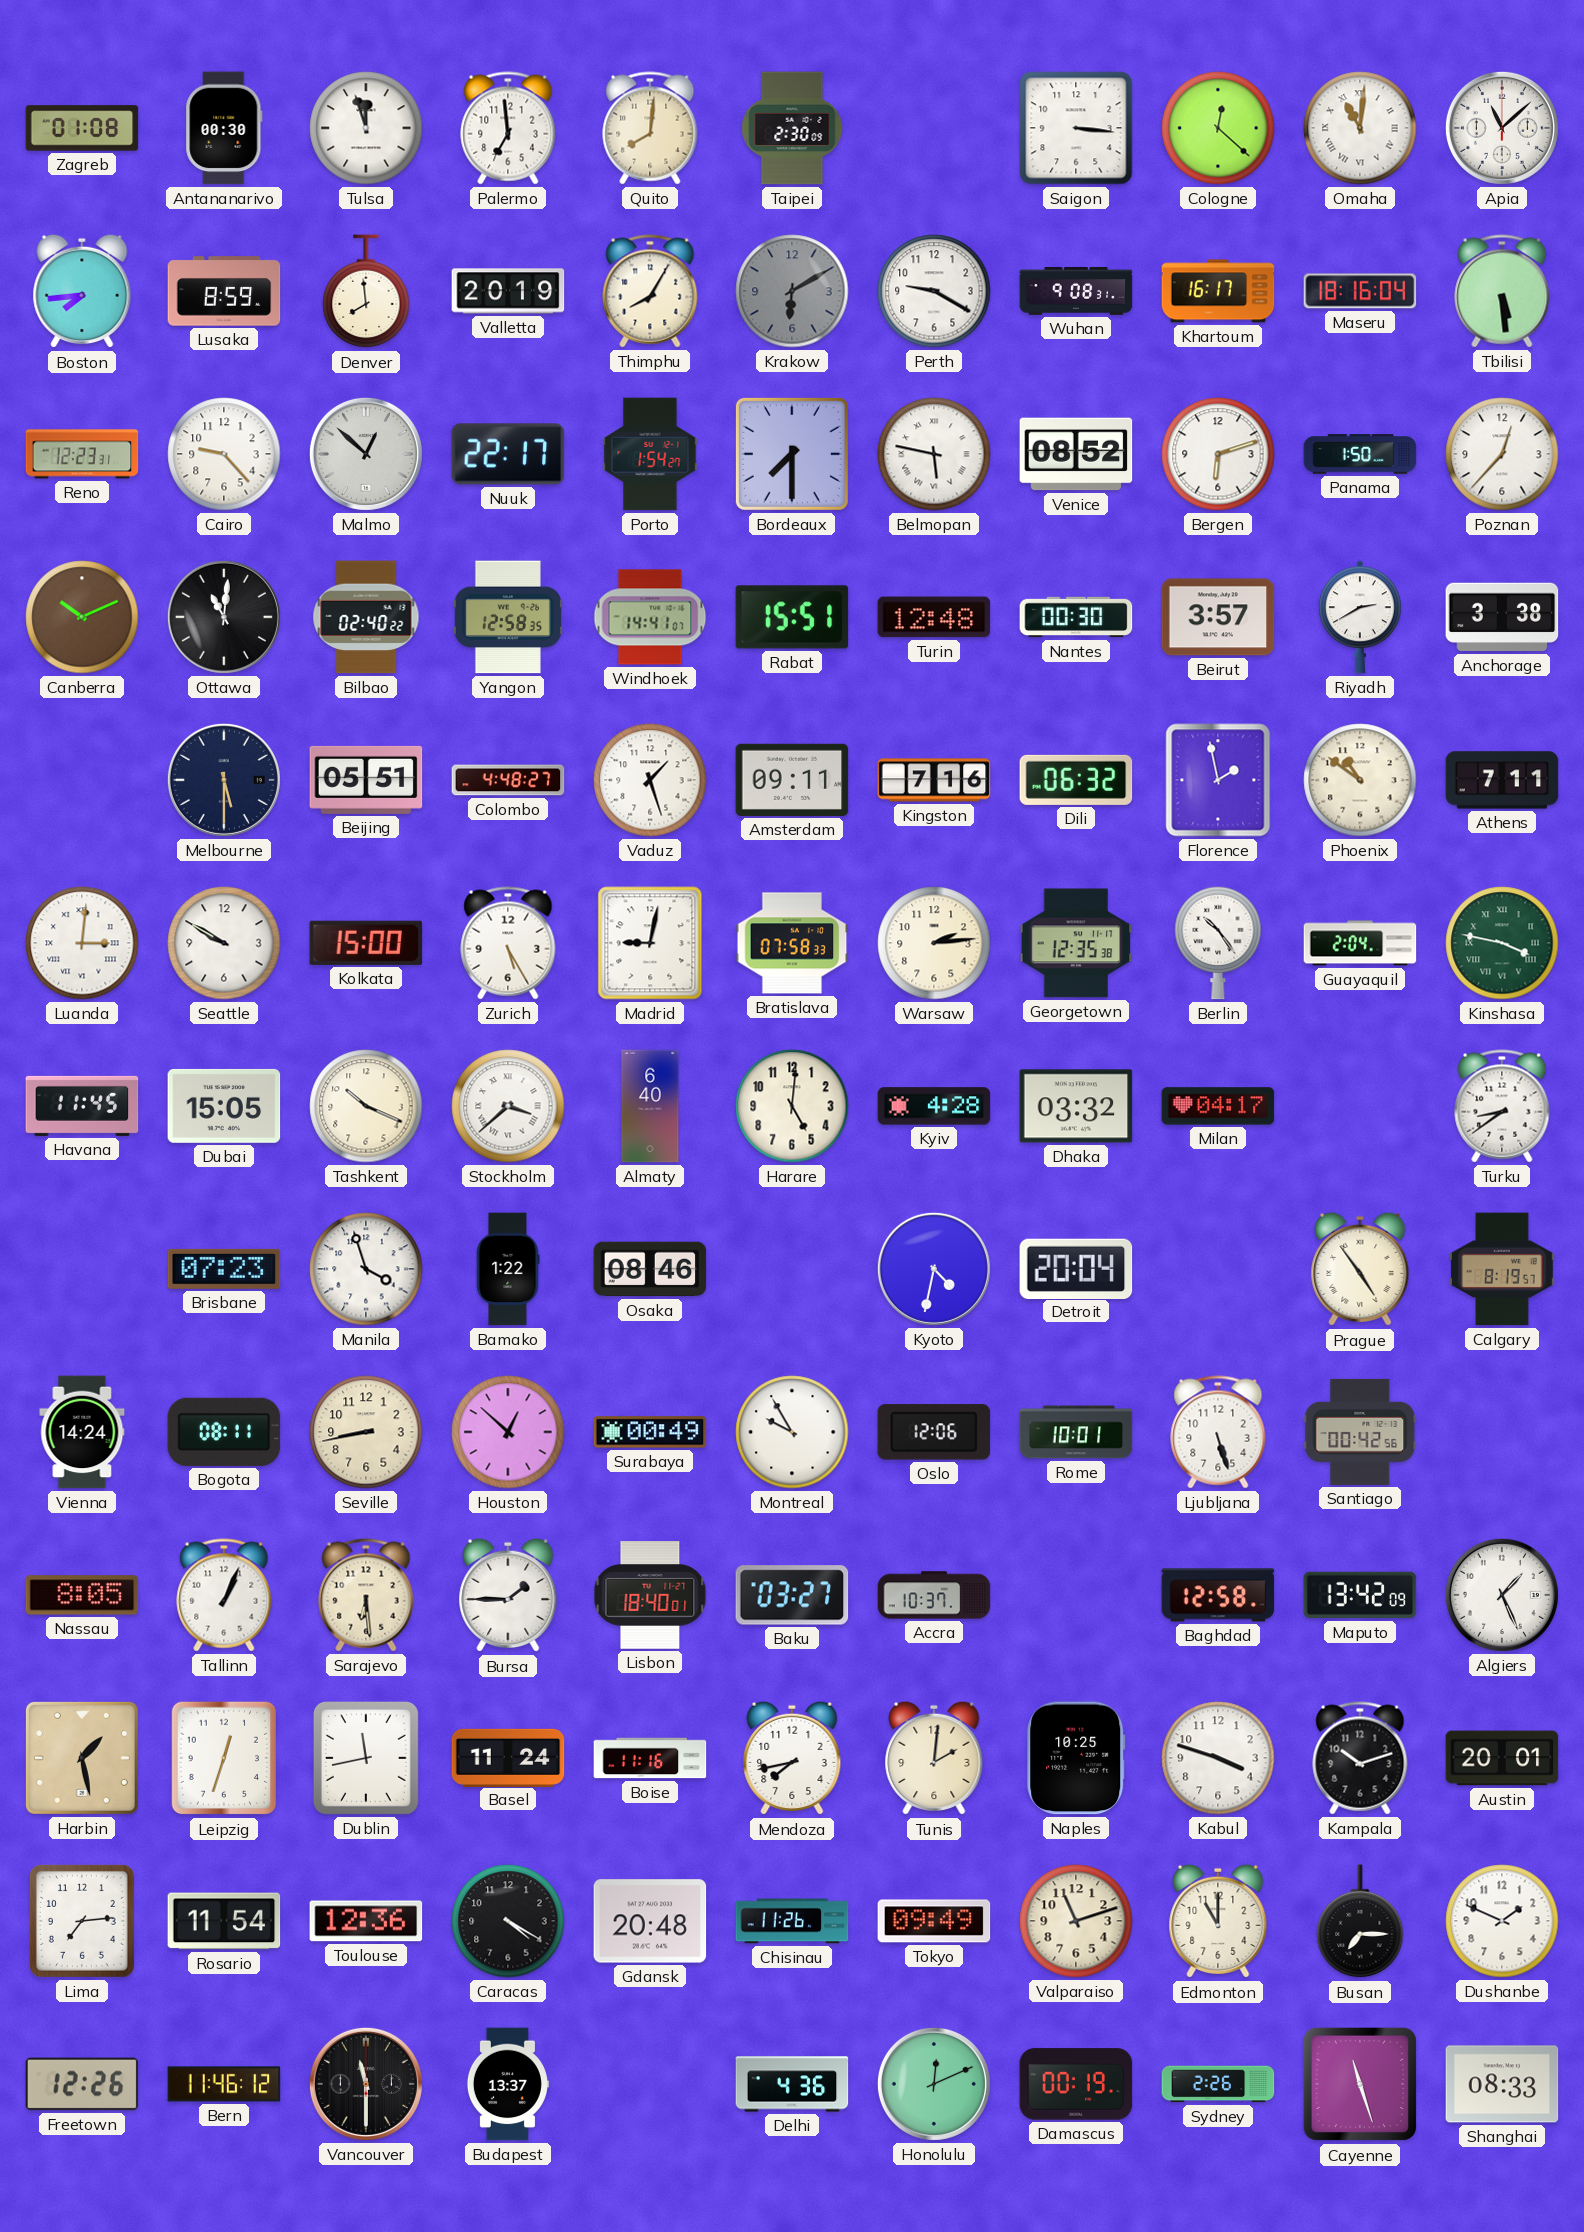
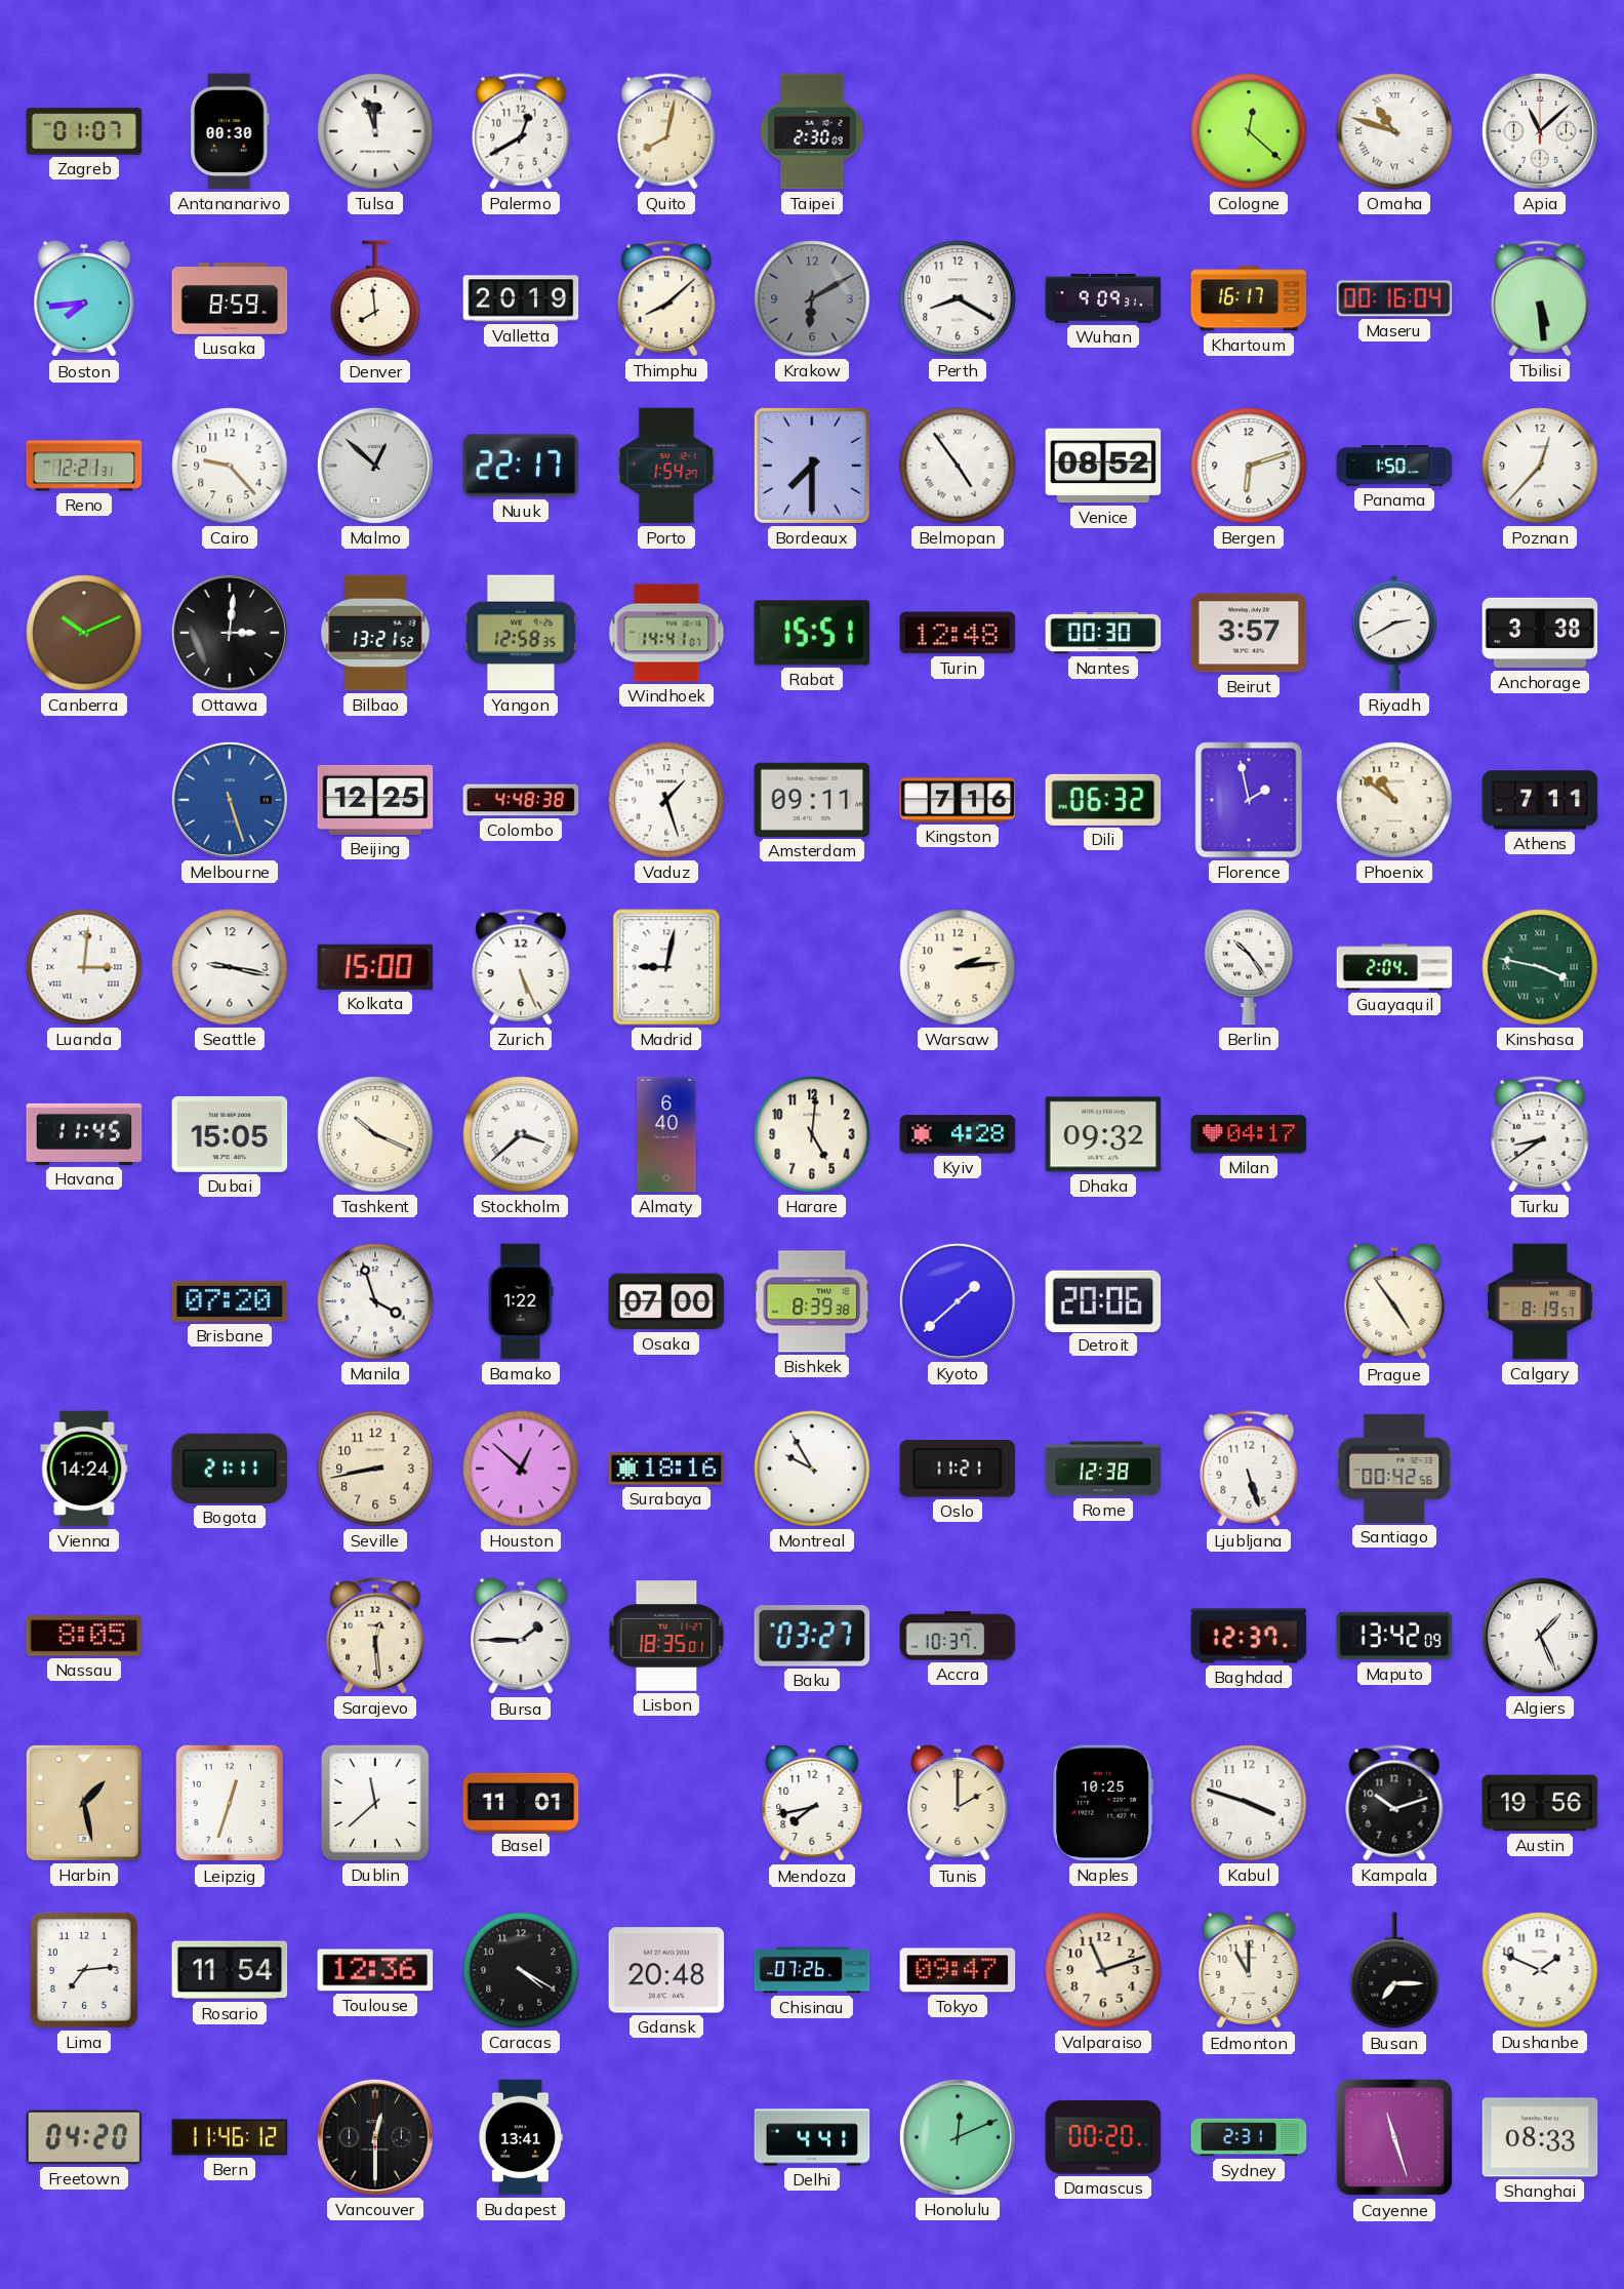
Zagreb: 01:08 -> 01:07 (84, 131)
Palermo: 6:59 -> 12:40 (521, 131)
Quito: 8:01 -> 8:02 (666, 131)
Saigon: 3:16 -> none (1076, 128)
Omaha: 11:01 -> 10:48 (1394, 131)
Thimphu: 8:05 -> 8:08 (666, 298)
Perth: 9:20 -> 8:20 (958, 298)
Wuhan: 9:08 -> 9:09 (1103, 298)
Maseru: 18:16 -> 00:16 (1394, 298)
Reno: 12:23 -> 12:21 (84, 466)
Belmopan: 5:47 -> 4:54 (958, 466)
Ottawa: 11:01 -> 3:01 (230, 633)
Bilbao: 02:40 -> 13:21 (375, 633)
Melbourne: 5:30 -> 5:27 (230, 800)
Melbourne dial: navy -> blue (230, 800)
Beijing: 05:51 -> 12:25 (375, 800)
Colombo: 4:48:27 -> 4:48:38 (521, 800)
Seattle: 9:50 -> 9:17 (230, 967)
Zurich: 5:25 -> 5:26 (521, 967)
Bratislava: 07:58 -> none (792, 943)
Georgetown: 12:35 -> none (1076, 943)
Dhaka: 03:32 -> 09:32 (1103, 1134)
Brisbane: 07:23 -> 07:20 (230, 1301)
Osaka: 08:46 -> 07:00 (666, 1301)
Bishkek: none -> 8:39 (812, 1301)
Kyoto: 4:32 -> 1:38 (958, 1301)
Detroit: 20:04 -> 20:06 (1103, 1300)
Bogota: 08:11 -> 21:11 (230, 1469)
Surabaya: 00:49 -> 18:16 (666, 1469)
Oslo: 12:06 -> 11:21 (958, 1469)
Rome: 10:01 -> 12:38 (1103, 1469)
Tallinn: 1:04 -> none (224, 1595)
Sarajevo: 6:29 -> 12:29 (375, 1636)
Lisbon: 18:40 -> 18:35 (666, 1636)
Baghdad: 12:58 -> 12:37 (1249, 1636)
Dublin: 11:43 -> 11:38 (375, 1803)
Basel: 11:24 -> 11:01 (521, 1802)
Boise: 11:16 -> none (650, 1758)
Tunis: 2:01 -> 2:00 (958, 1803)
Austin: 20:01 -> 19:56 (1540, 1803)
Chisinau: 11:26 -> 07:26 (812, 1970)
Tokyo: 09:49 -> 09:47 (958, 1970)
Freetown: 12:26 -> 04:20 (84, 2137)
Vancouver: 11:30 -> 12:30 (375, 2137)
Budapest: 13:37 -> 13:41 (520, 2137)
Delhi: 4:36 -> 4:41 (812, 2137)
Damascus: 00:19 -> 00:20 (1103, 2137)
Sydney: 2:26 -> 2:31 (1249, 2137)
